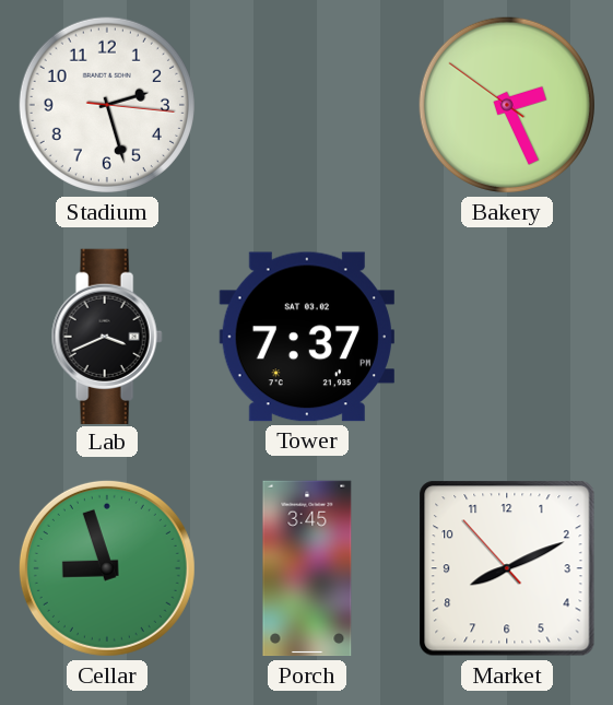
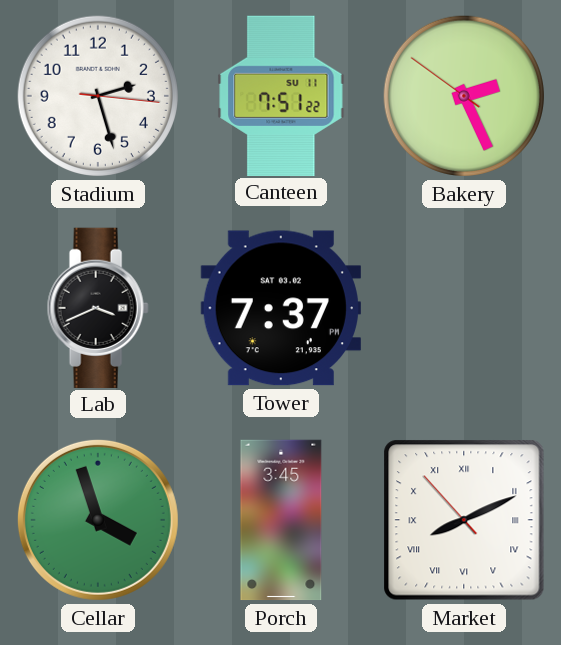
Canteen: none -> 7:51 (281, 95)
Cellar: 8:57 -> 3:57 (98, 520)
Market numerals: Arabic -> Roman (464, 520)
